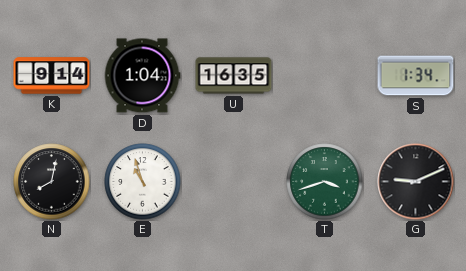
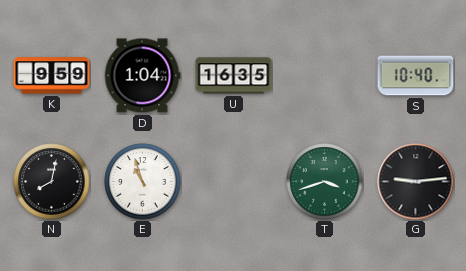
K: 9:14 -> 9:59 (52, 76)
S: 1:34 -> 10:40 (416, 76)
G: 9:11 -> 9:14 (416, 182)
